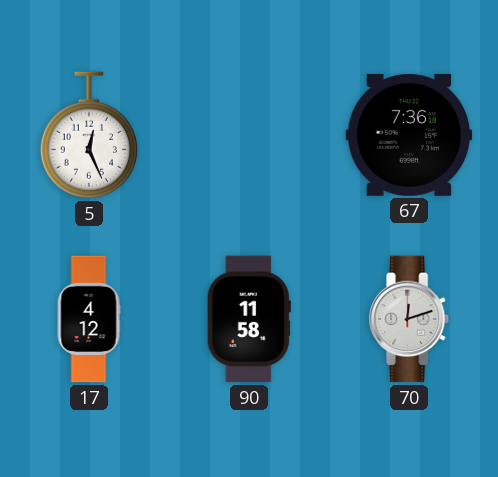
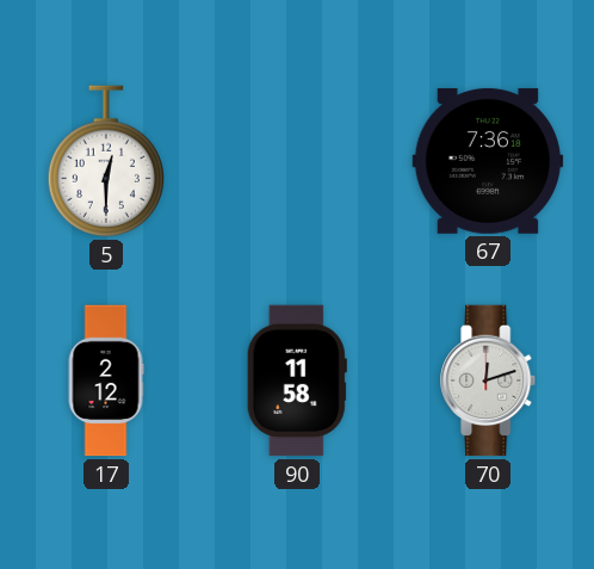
5: 12:26 -> 12:30 (106, 161)
17: 4:12 -> 2:12 (106, 381)
